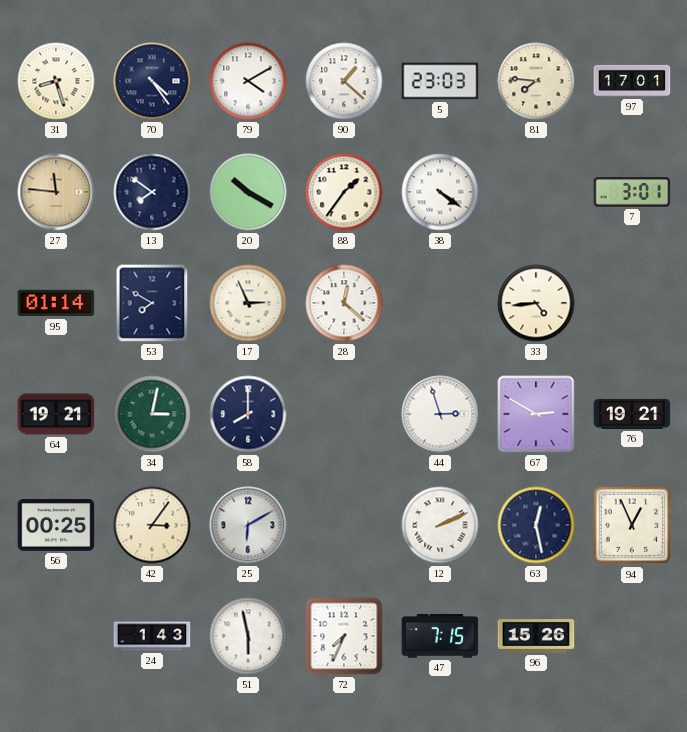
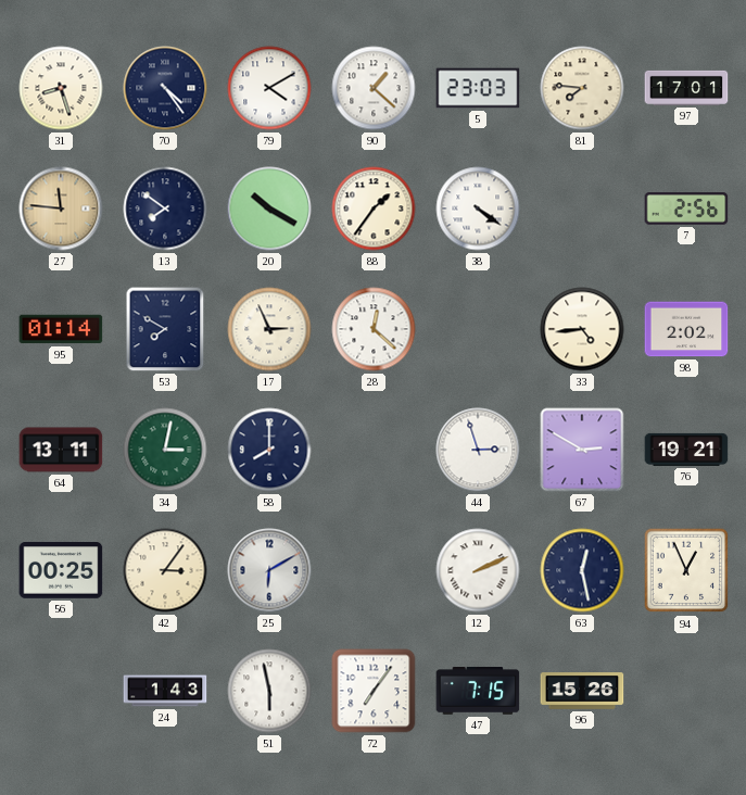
7: 3:01 -> 2:56 (686, 209)
98: none -> 2:02 (686, 329)
64: 19:21 -> 13:11 (61, 450)
72: 7:34 -> 7:06 (374, 691)
